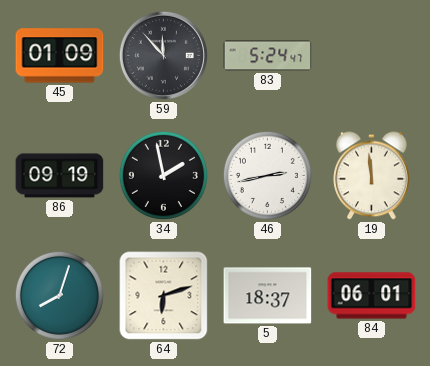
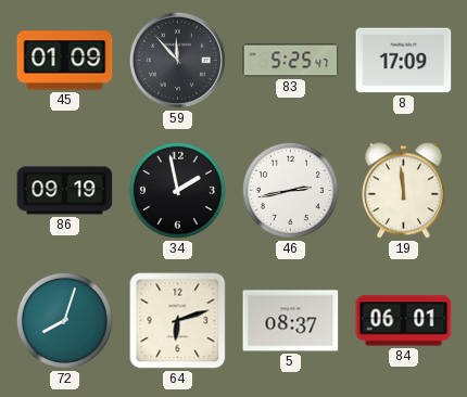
83: 5:24 -> 5:25 (291, 61)
8: none -> 17:09 (404, 61)
5: 18:37 -> 08:37 (291, 321)
